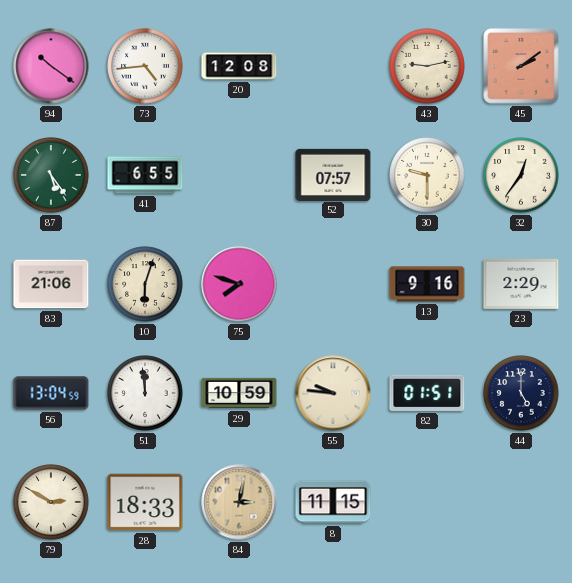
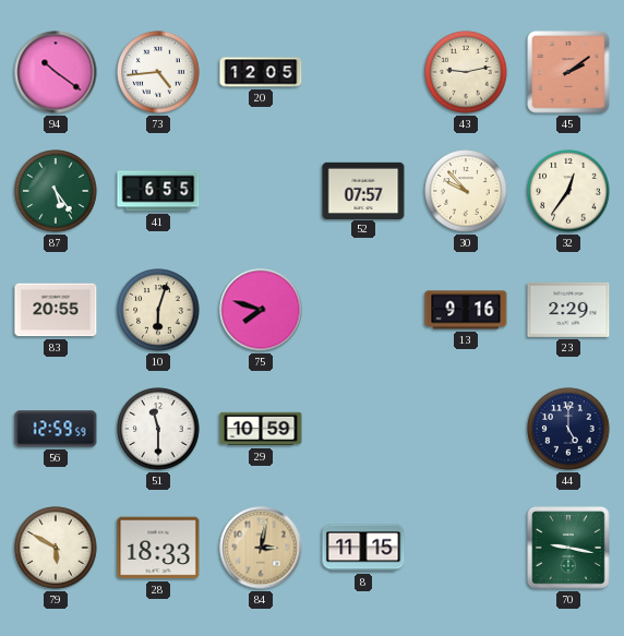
20: 12:08 -> 12:05 (261, 72)
30: 9:30 -> 9:53 (466, 191)
83: 21:06 -> 20:55 (56, 310)
56: 13:04 -> 12:59 (56, 429)
51: 11:59 -> 11:30 (158, 429)
55: 9:46 -> none (333, 393)
82: 01:51 -> none (427, 393)
79: 2:50 -> 5:50 (56, 548)
70: none -> 9:17 (568, 548)
